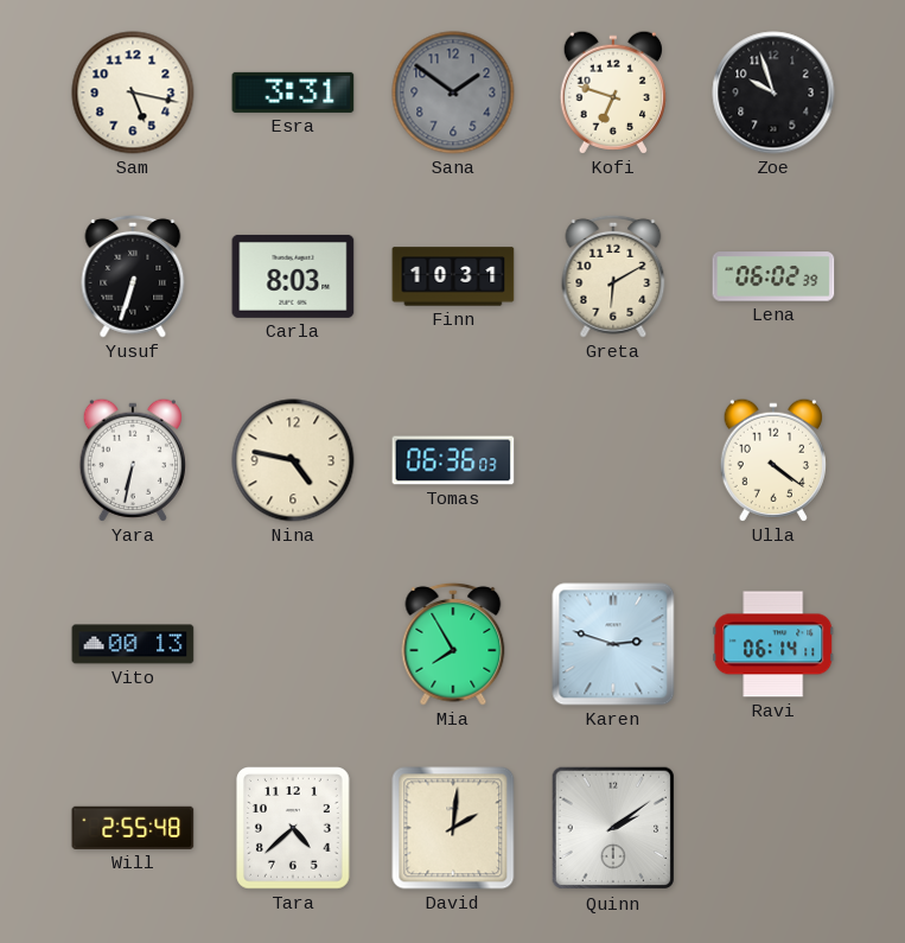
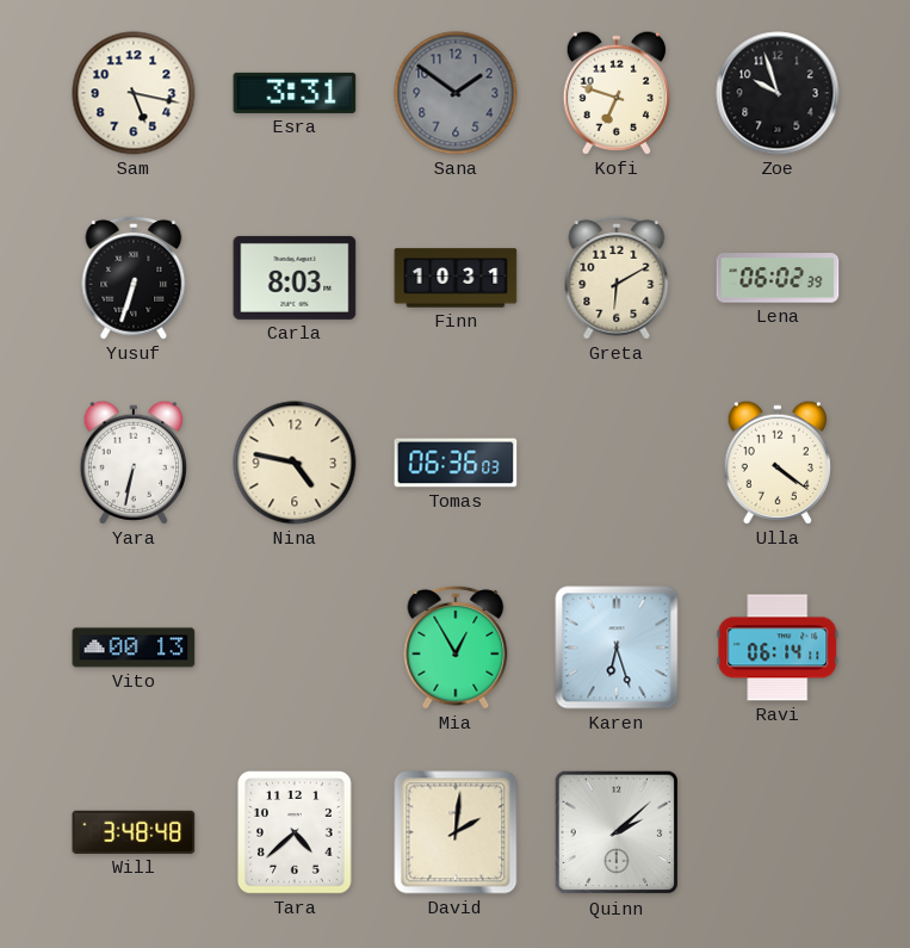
Mia: 7:55 -> 12:55 (456, 648)
Karen: 2:48 -> 6:27 (617, 648)
Will: 2:55 -> 3:48 (134, 832)
Quinn: 2:09 -> 2:08 (617, 832)
